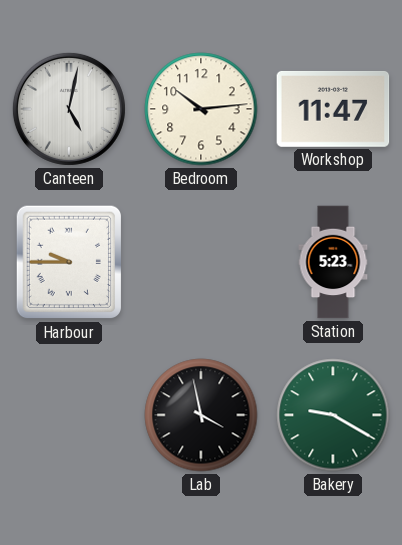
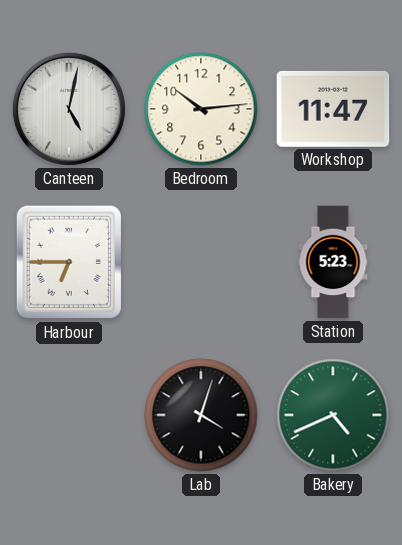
Harbour: 9:45 -> 6:45 (68, 262)
Lab: 3:58 -> 4:03 (201, 415)
Bakery: 9:20 -> 4:41 (333, 415)
